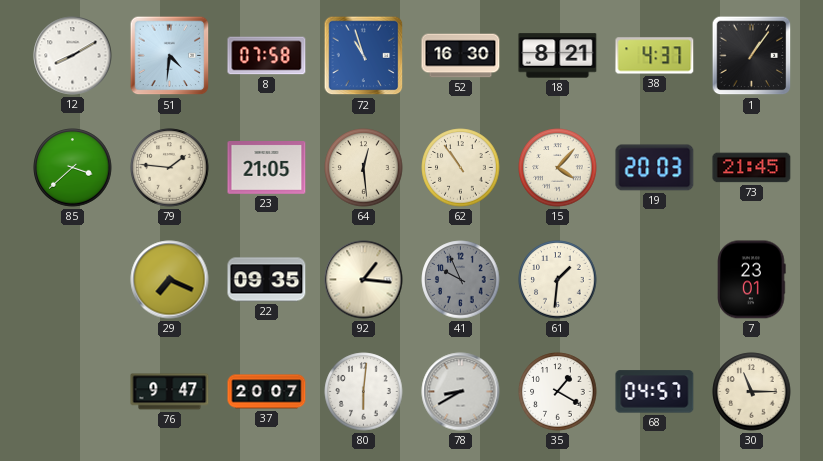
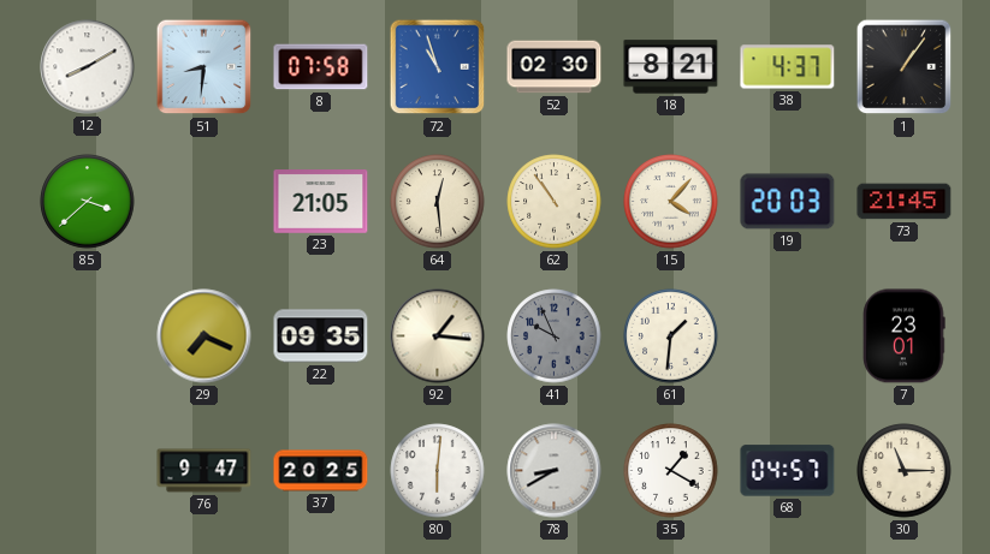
51: 4:31 -> 8:31 (204, 67)
52: 16:30 -> 02:30 (555, 67)
79: 1:46 -> none (170, 168)
37: 20:07 -> 20:25 (321, 471)
